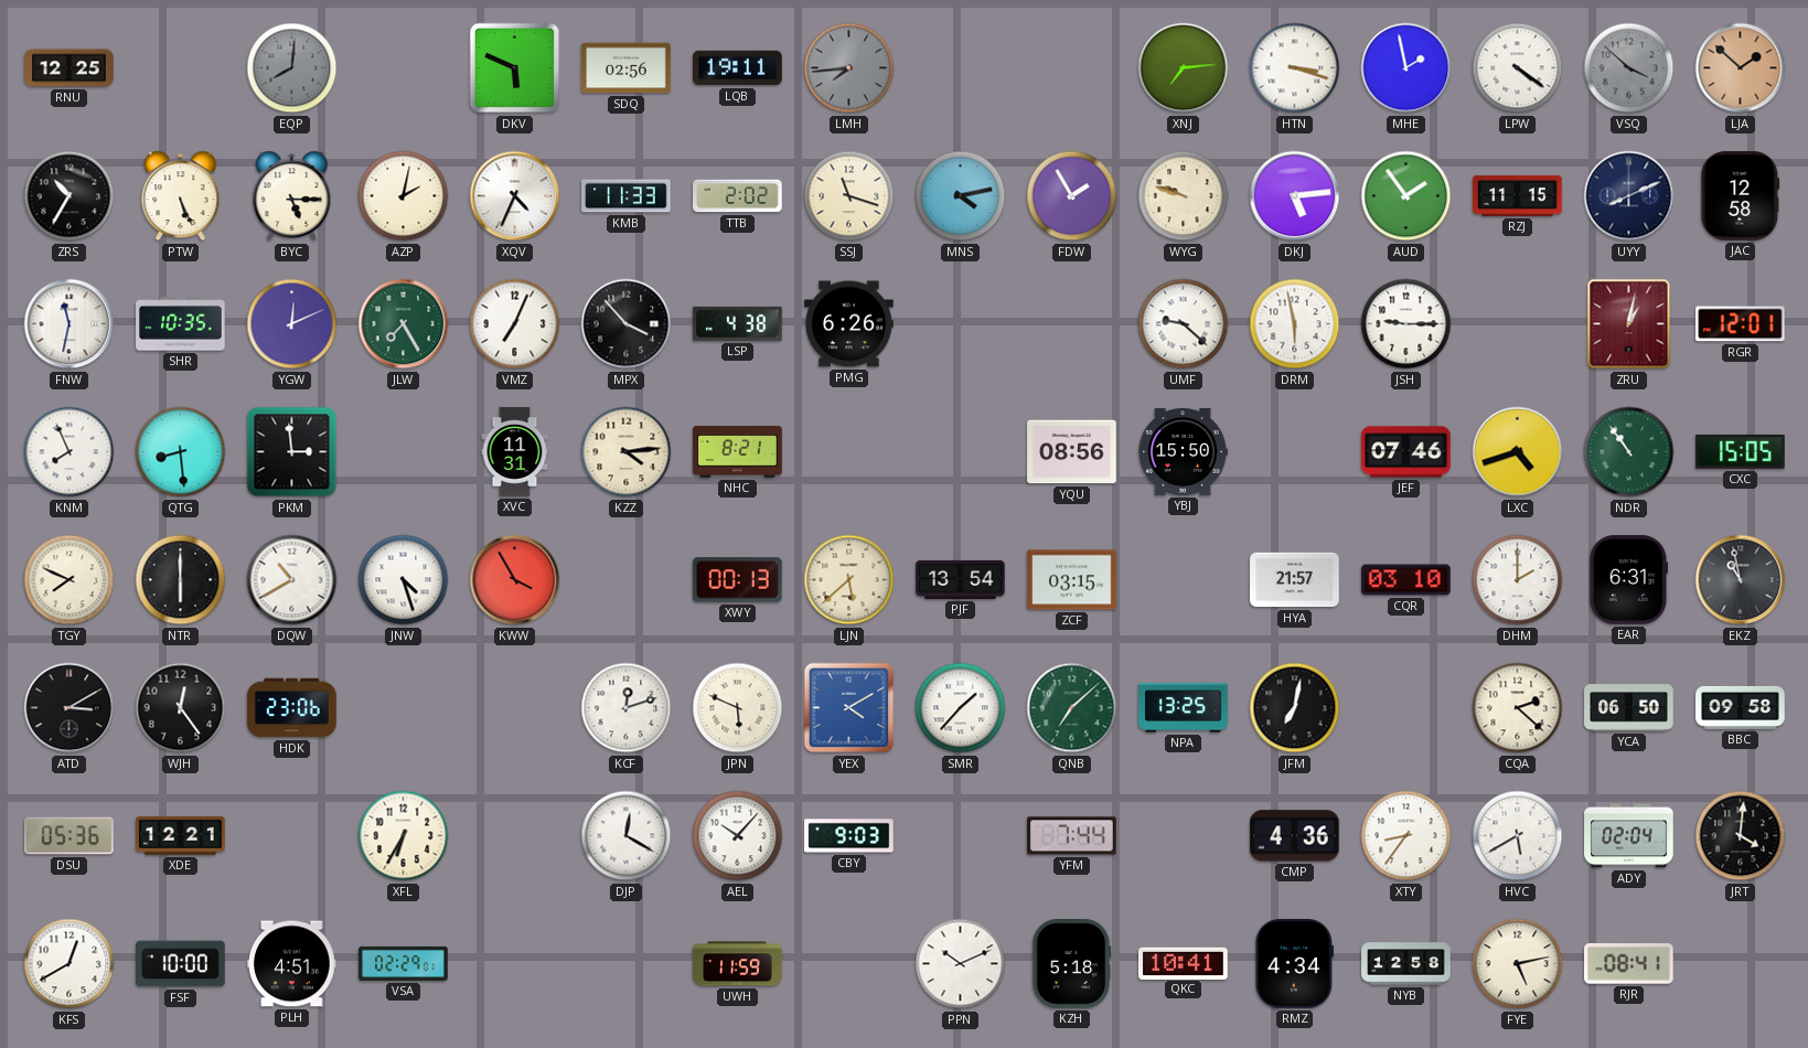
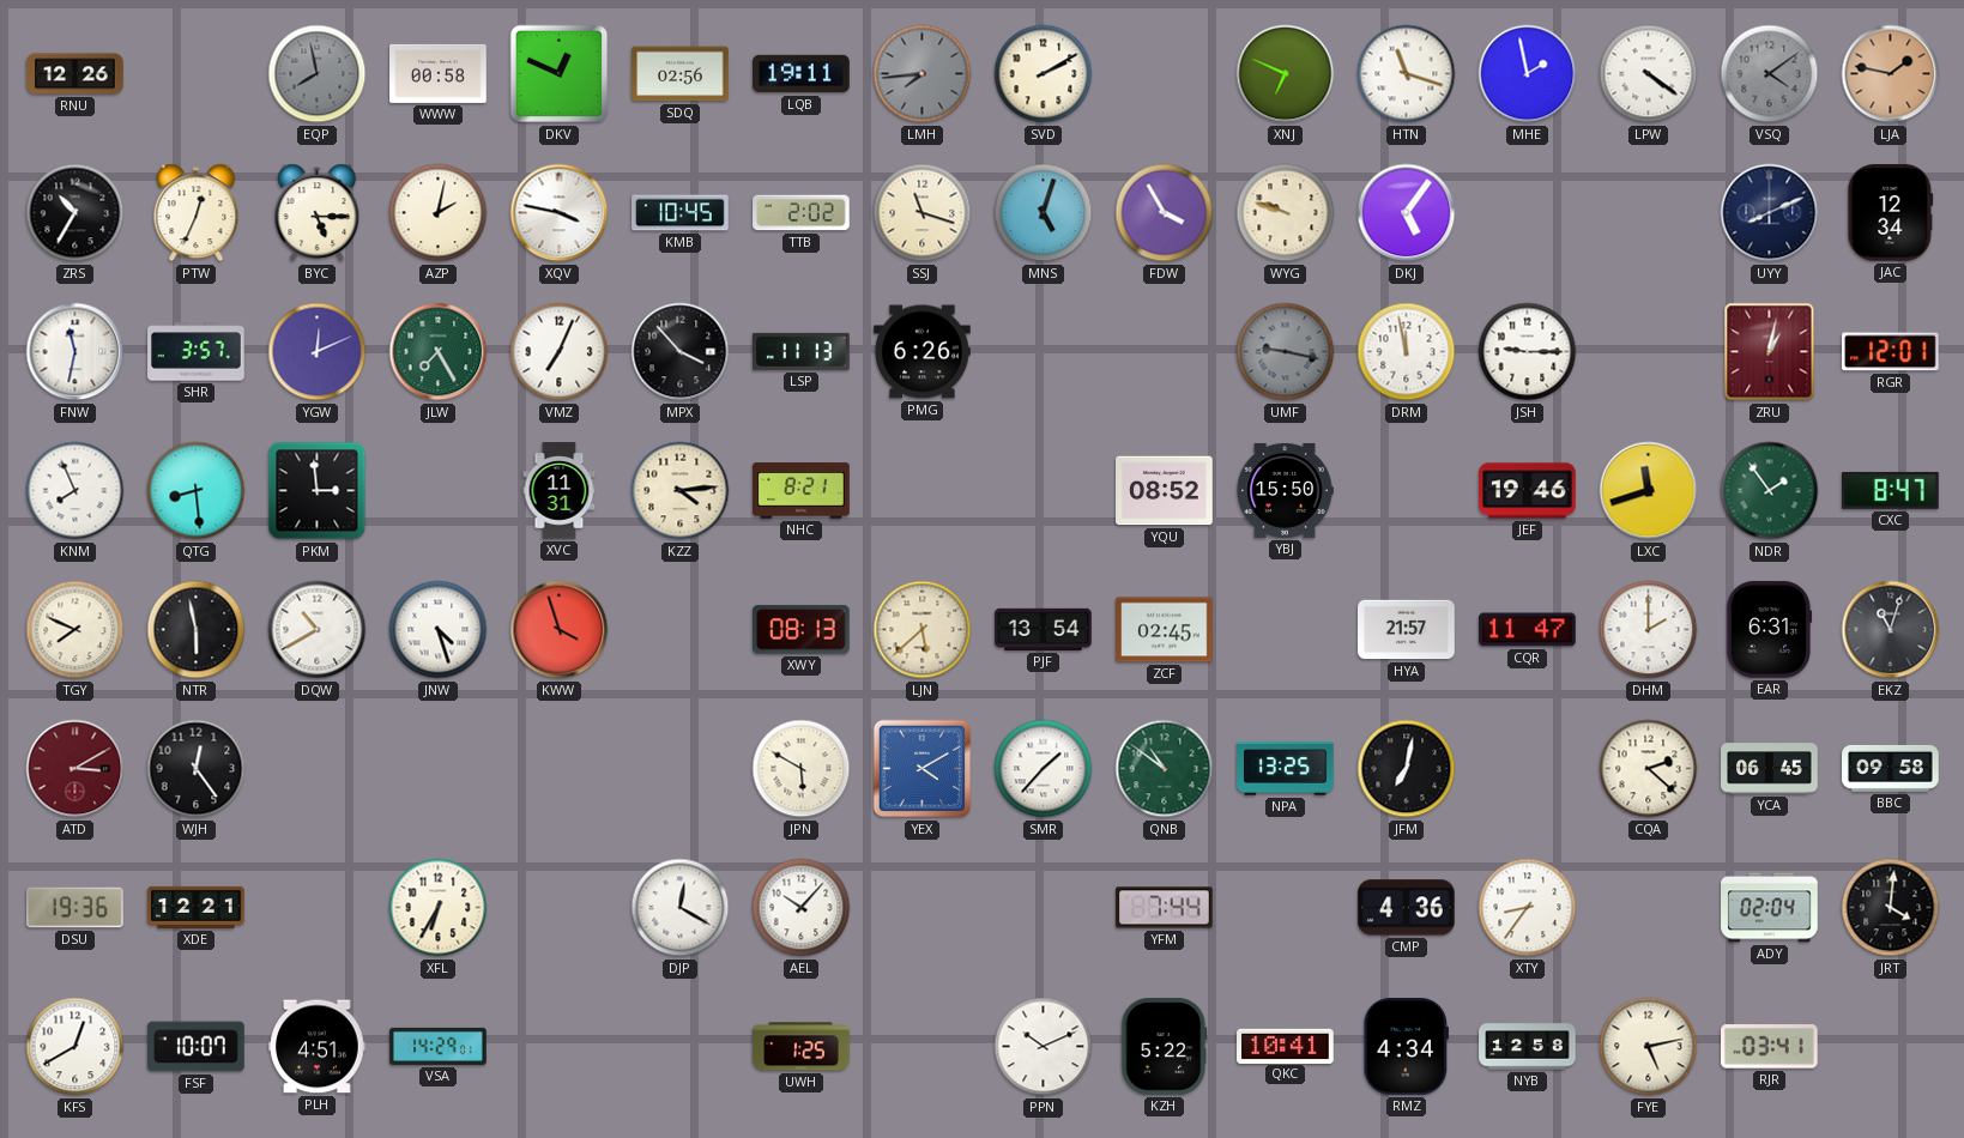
RNU: 12:25 -> 12:26 (75, 74)
EQP: 8:01 -> 7:58 (318, 74)
WWW: none -> 00:58 (439, 73)
DKV: 5:49 -> 12:49 (560, 74)
SVD: none -> 2:10 (1044, 74)
XNJ: 7:14 -> 6:49 (1286, 74)
HTN: 3:18 -> 11:18 (1407, 74)
VSQ: 3:52 -> 4:09 (1770, 74)
LJA: 1:52 -> 1:47 (1891, 74)
PTW: 5:26 -> 12:34 (197, 213)
XQV: 4:34 -> 3:47 (560, 213)
KMB: 11:33 -> 10:45 (681, 213)
MNS: 4:13 -> 5:03 (1044, 213)
FDW: 1:55 -> 3:55 (1165, 213)
DKJ: 5:14 -> 5:06 (1407, 213)
AUD: 1:54 -> none (1406, 196)
RZJ: 11:15 -> none (1518, 195)
JAC: 12:58 -> 12:34 (1891, 213)
SHR: 10:35 -> 3:57 (197, 352)
LSP: 4:38 -> 11:13 (802, 351)
UMF: 9:22 -> 9:17 (1286, 352)
UMF dial: white -> grey (1286, 352)
DRM: 5:58 -> 11:58 (1407, 352)
YQU: 08:56 -> 08:52 (1165, 491)
JEF: 07:46 -> 19:46 (1528, 491)
LXC: 4:42 -> 11:42 (1649, 491)
NDR: 10:54 -> 1:54 (1770, 491)
CXC: 15:05 -> 8:47 (1891, 490)
NTR: 6:00 -> 5:58 (197, 630)
KWW: 3:55 -> 3:57 (560, 630)
XWY: 00:13 -> 08:13 (802, 630)
ZCF: 03:15 -> 02:45 (1165, 630)
CQR: 03:10 -> 11:47 (1528, 630)
EKZ: 10:58 -> 11:03 (1891, 630)
ATD dial: black -> burgundy (75, 769)
HDK: 23:06 -> none (292, 708)
KCF: 12:12 -> none (627, 708)
JPN: 5:49 -> 5:50 (802, 769)
QNB: 7:08 -> 10:51 (1165, 769)
YCA: 06:50 -> 06:45 (1770, 769)
DSU: 05:36 -> 19:36 (75, 908)
CBY: 9:03 -> none (849, 836)
HVC: 5:40 -> none (1518, 836)
FSF: 10:00 -> 10:07 (197, 1047)
VSA: 02:29 -> 14:29 (439, 1046)
UWH: 11:59 -> 1:25 (802, 1047)
KZH: 5:18 -> 5:22 (1165, 1047)
RJR: 08:41 -> 03:41 (1770, 1047)
